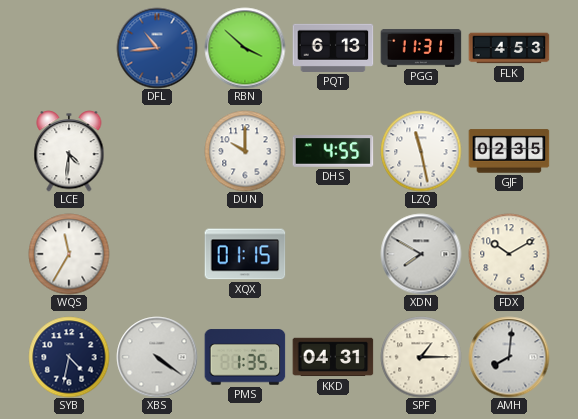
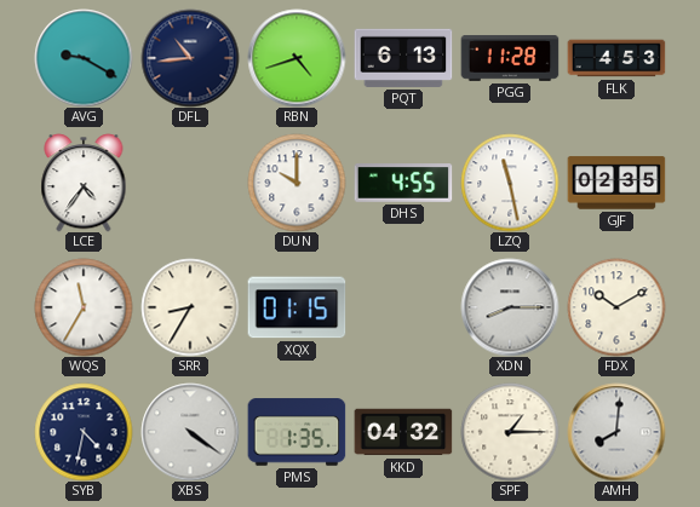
AVG: none -> 9:20 (84, 58)
DFL dial: blue -> navy (190, 58)
RBN: 3:52 -> 4:42 (297, 58)
PGG: 11:31 -> 11:28 (510, 59)
LCE: 4:31 -> 4:36 (84, 183)
SRR: none -> 8:35 (190, 307)
XDN: 7:50 -> 8:15 (510, 307)
KKD: 04:31 -> 04:32 (403, 432)
